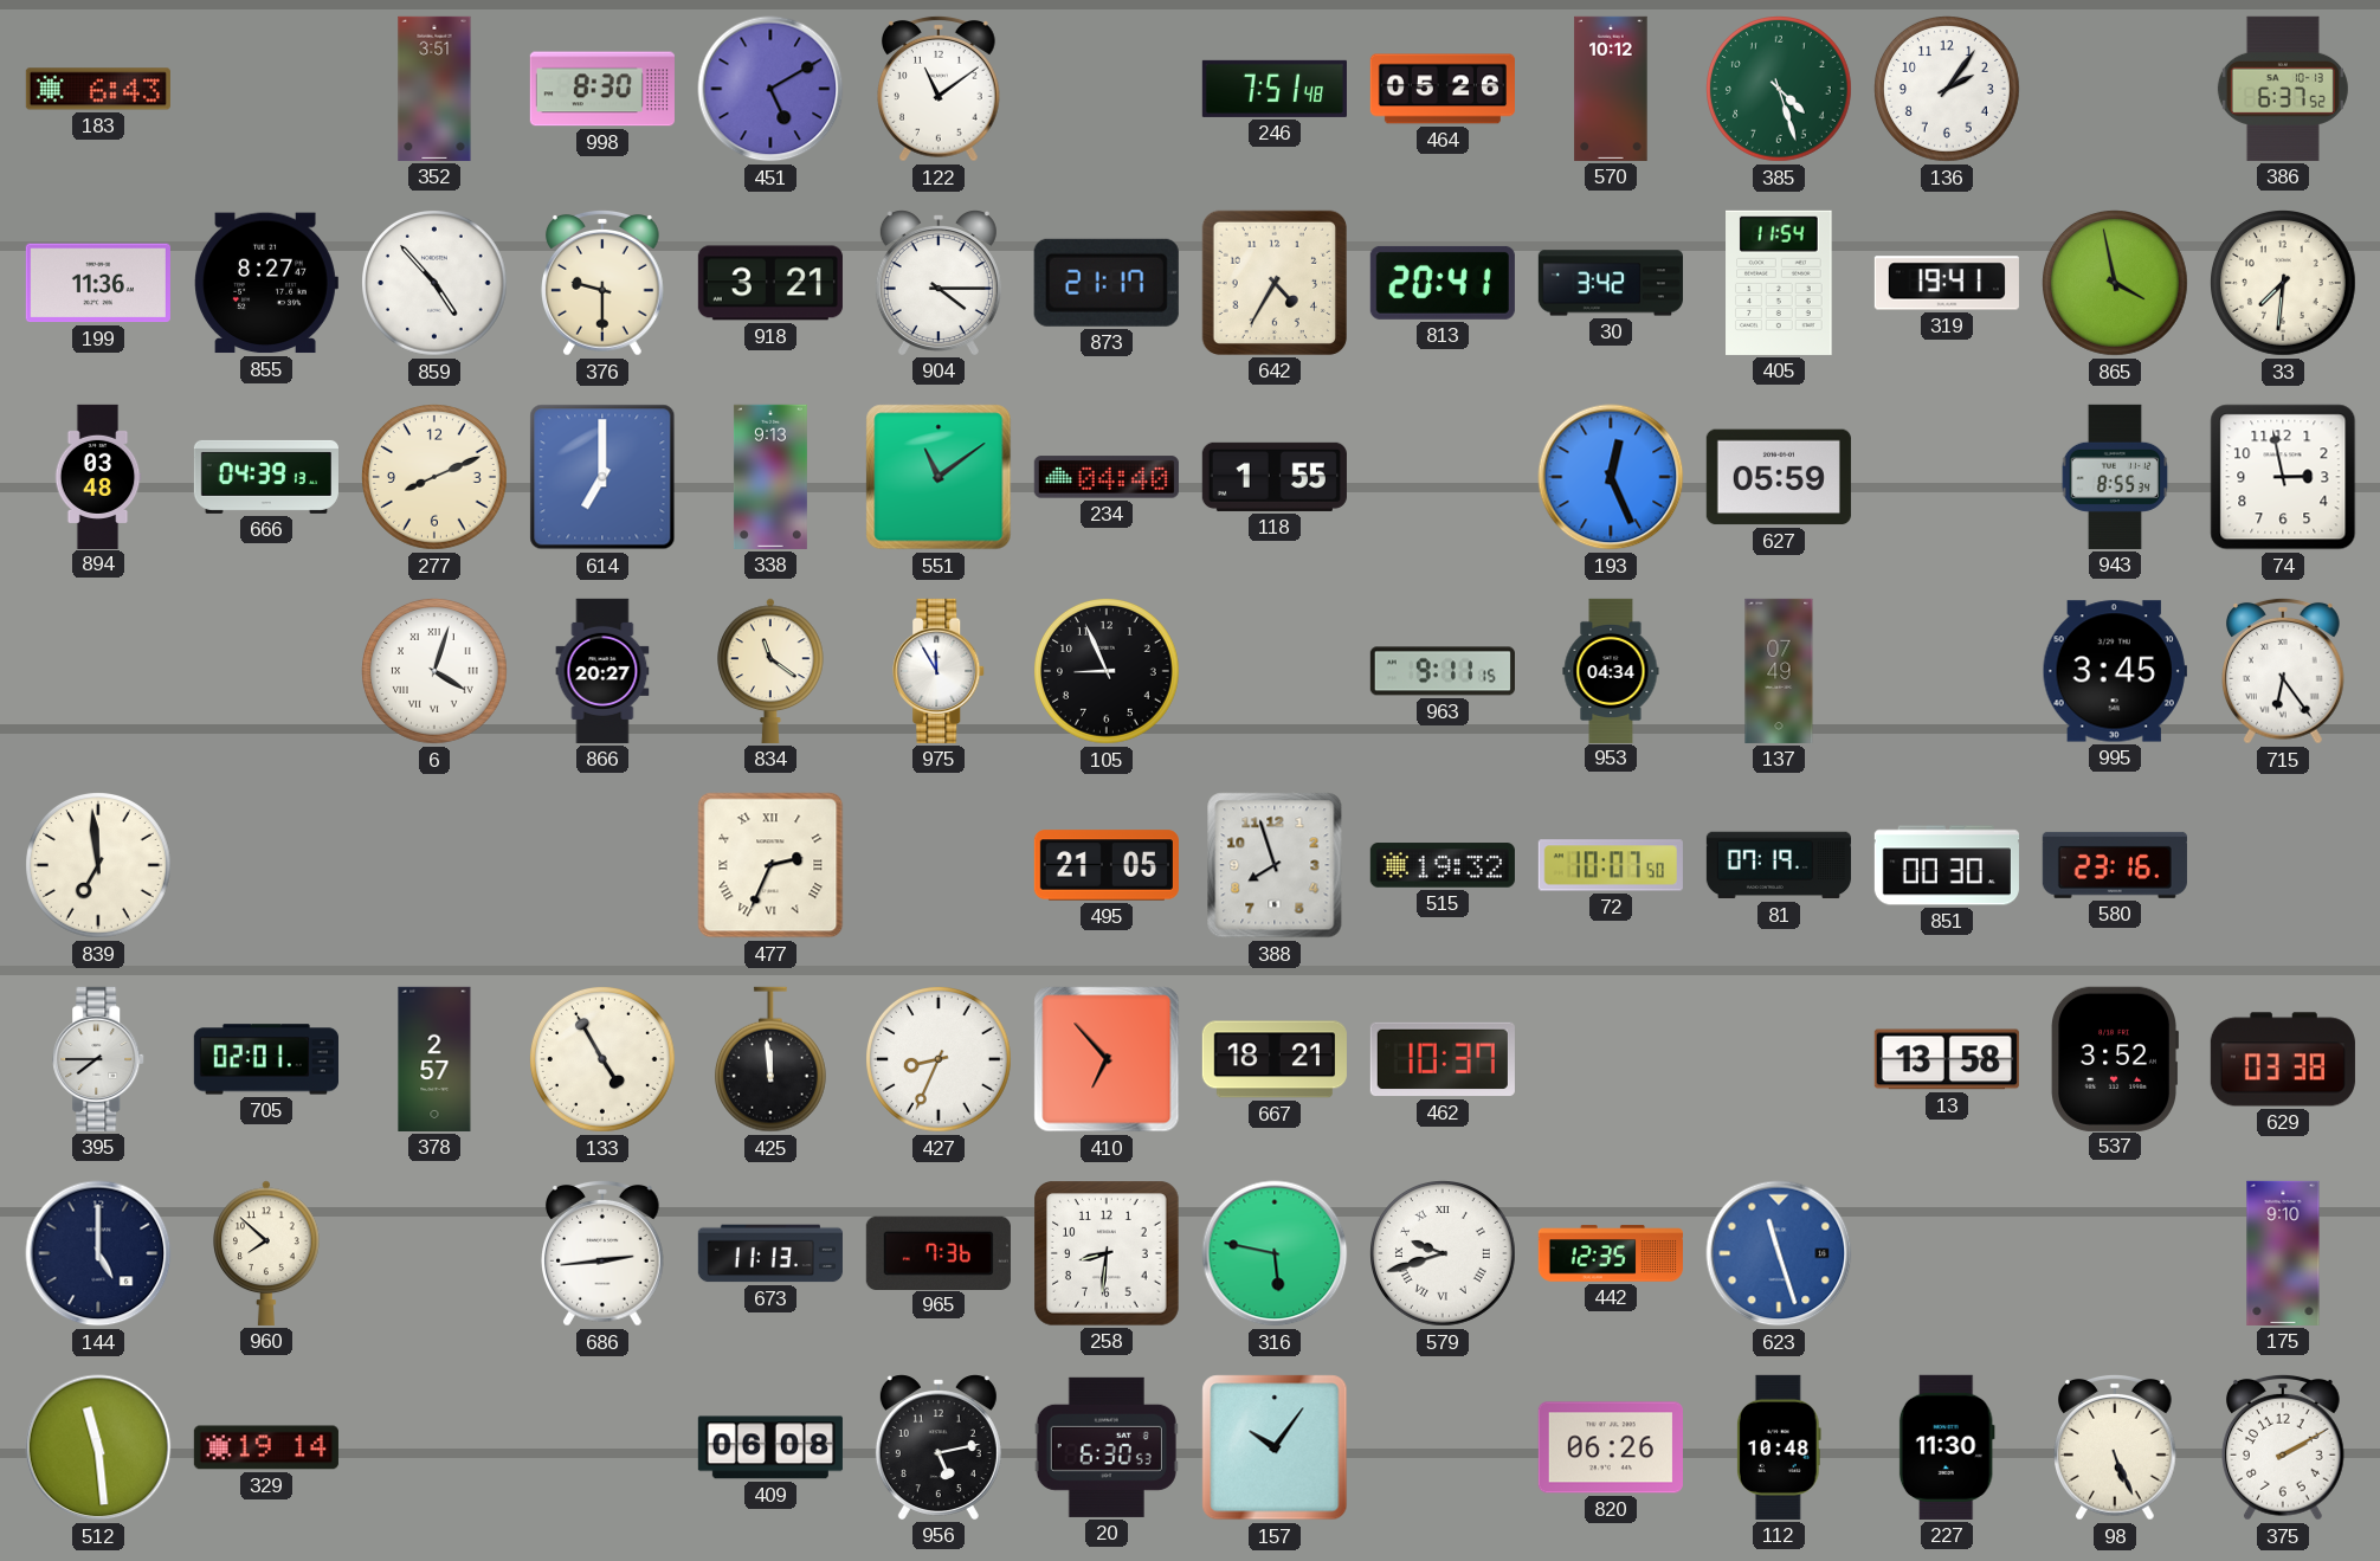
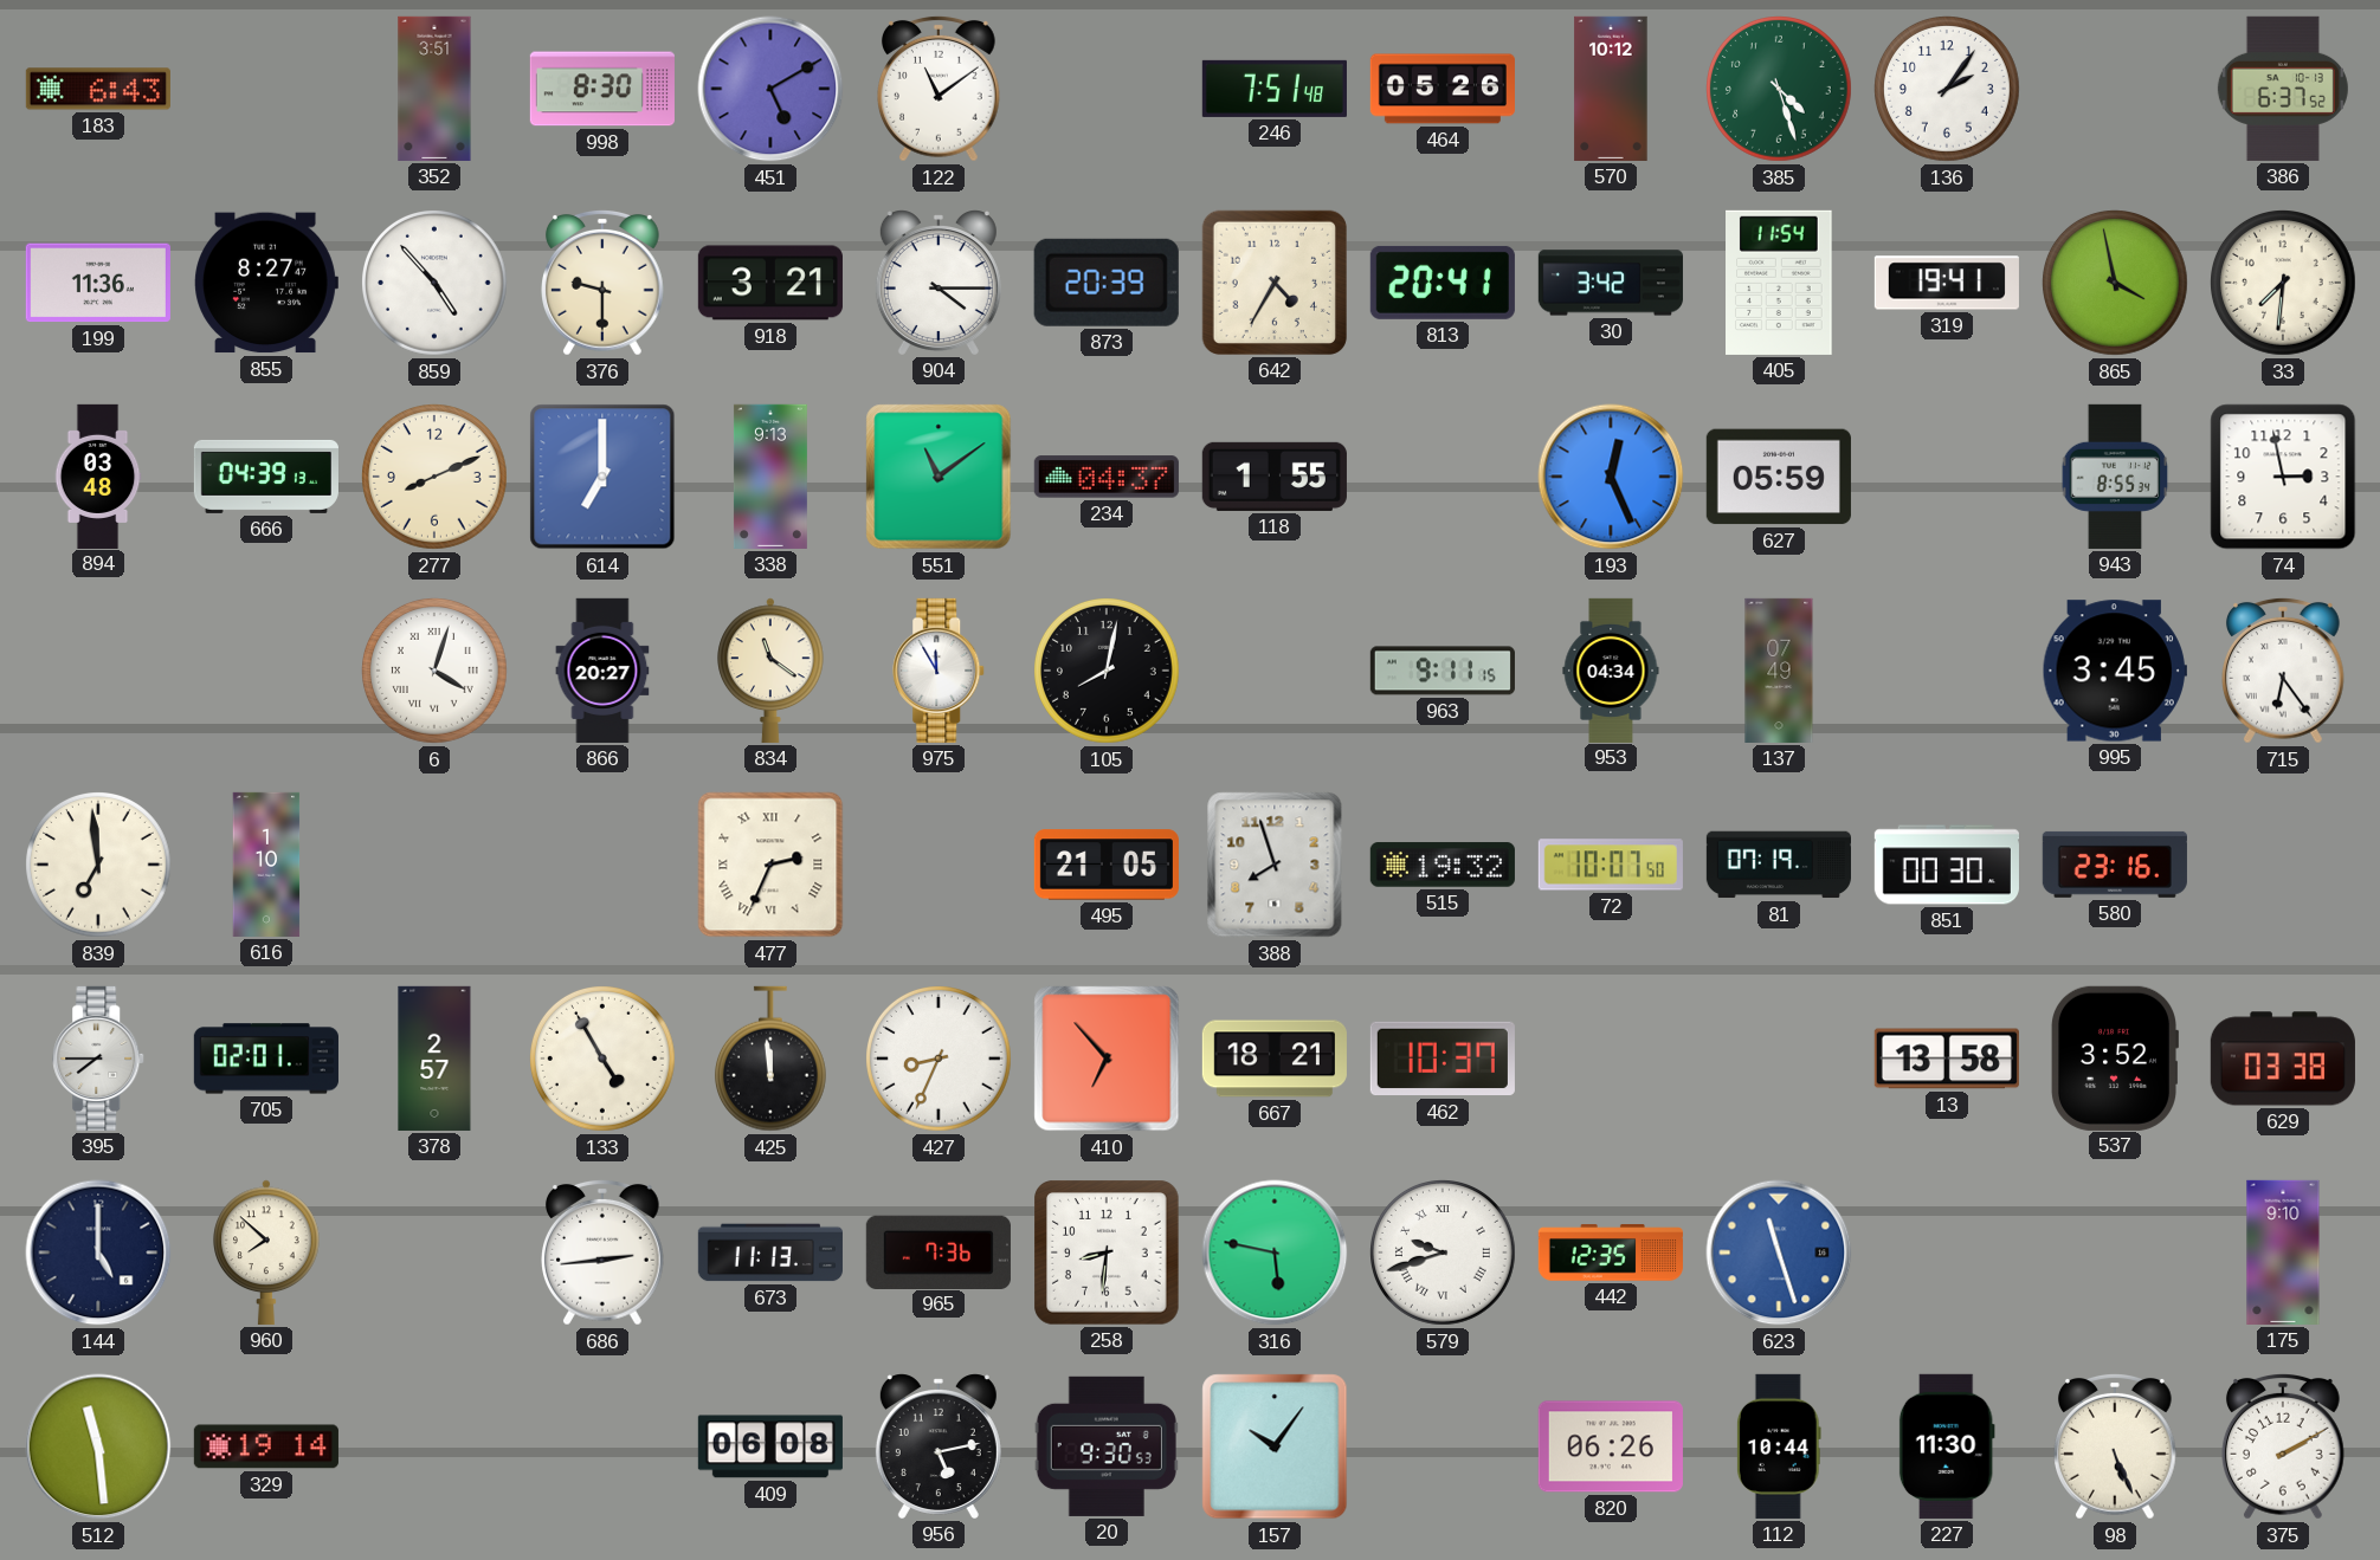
873: 21:17 -> 20:39 (1107, 283)
234: 04:40 -> 04:37 (1107, 477)
105: 8:56 -> 8:02 (1108, 672)
616: none -> 1:10 (266, 865)
20: 6:30 -> 9:30 (1107, 1446)
112: 10:48 -> 10:44 (1779, 1446)
